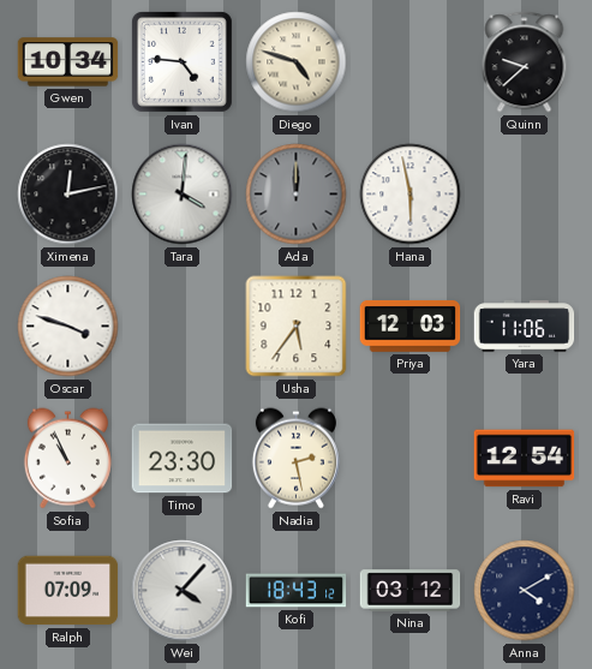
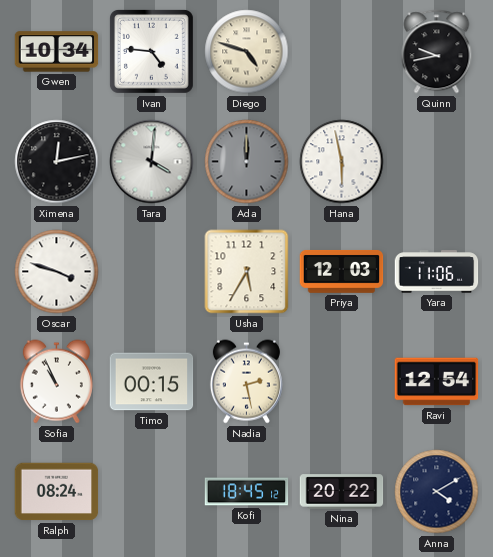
Quinn: 9:38 -> 9:43 (437, 52)
Usha: 5:36 -> 5:35 (247, 272)
Timo: 23:30 -> 00:15 (152, 382)
Ralph: 07:09 -> 08:24 (57, 492)
Wei: 4:07 -> none (183, 591)
Kofi: 18:43 -> 18:45 (247, 492)
Nina: 03:12 -> 20:22 (342, 492)
